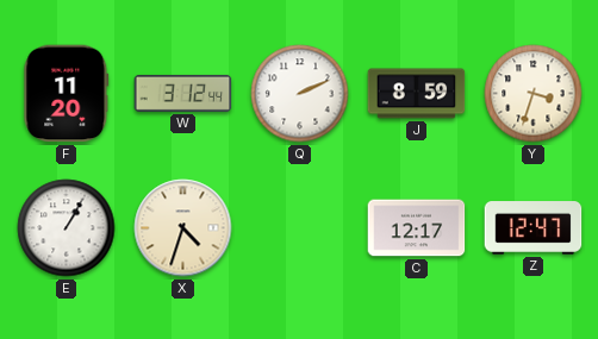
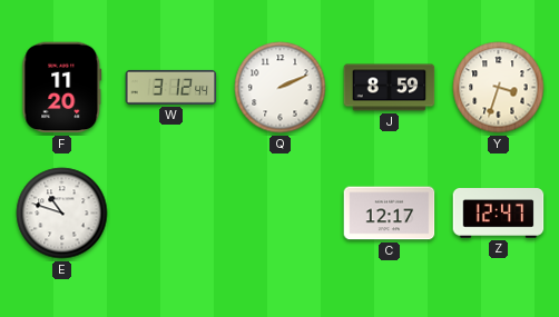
E: 1:05 -> 10:48 (62, 214)
X: 4:33 -> none (183, 228)
